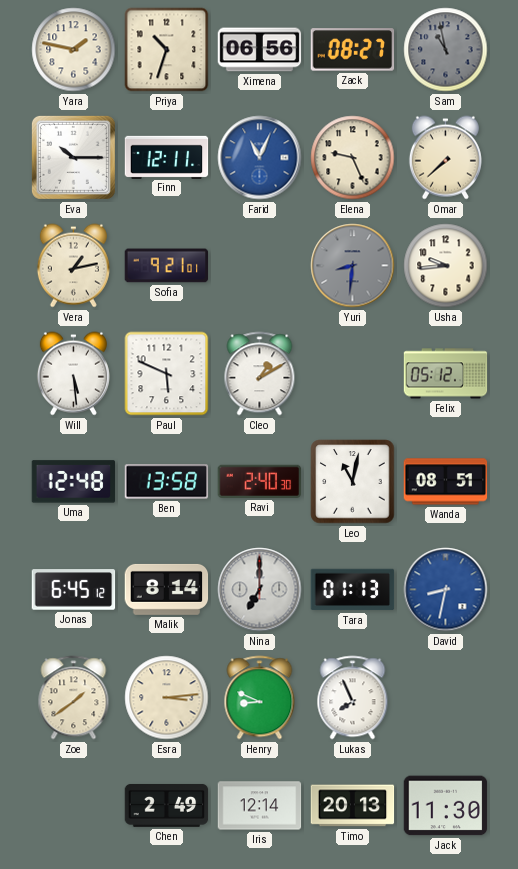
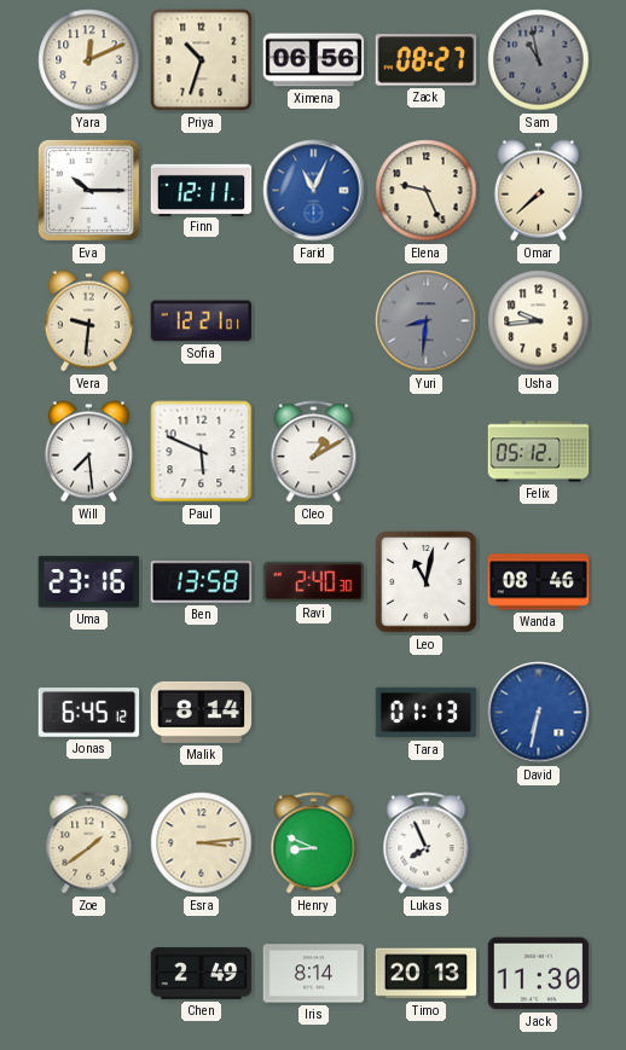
Yara: 1:47 -> 12:11 (89, 60)
Vera: 1:13 -> 9:31 (88, 321)
Sofia: 9:21 -> 12:21 (202, 321)
Will: 5:29 -> 7:29 (88, 452)
Uma: 12:48 -> 23:16 (89, 582)
Wanda: 08:51 -> 08:46 (539, 582)
Nina: 7:00 -> none (260, 590)
David: 8:32 -> 6:32 (539, 713)
Iris: 12:14 -> 8:14 (314, 974)
